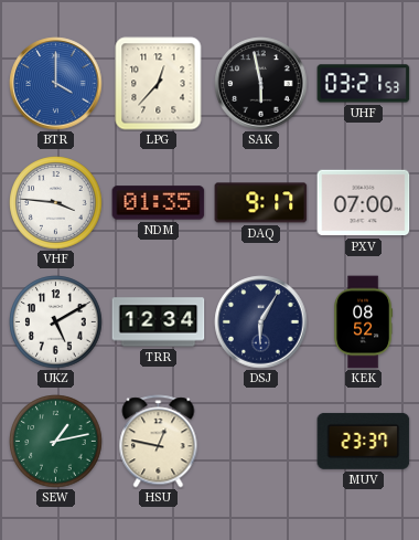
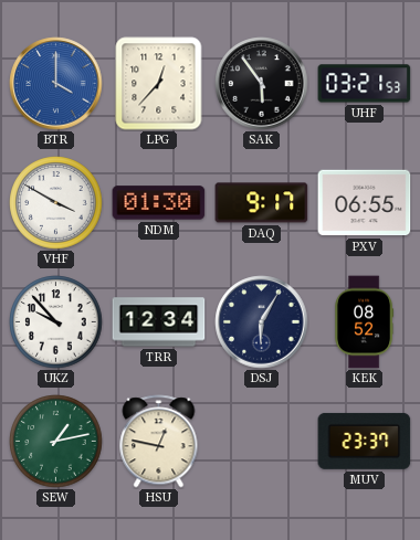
SAK: 5:58 -> 5:54 (262, 84)
VHF: 3:46 -> 3:50 (56, 203)
NDM: 01:35 -> 01:30 (159, 203)
PXV: 07:00 -> 06:55 (365, 203)
UKZ: 5:10 -> 9:53 (56, 322)
